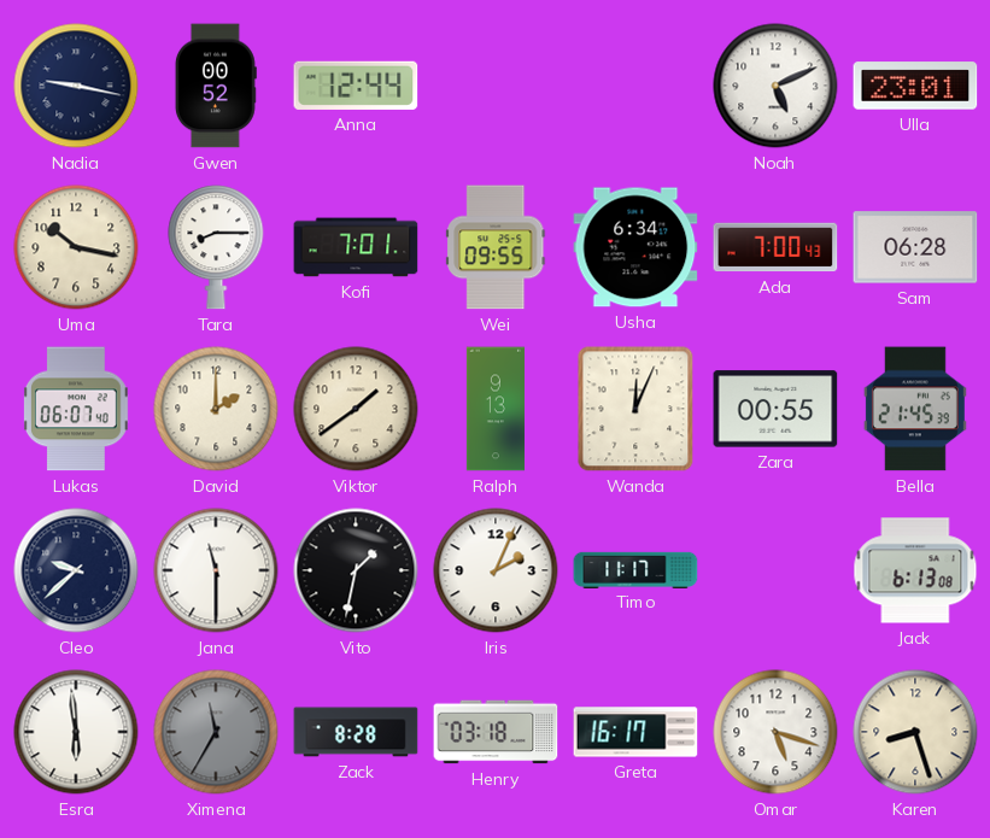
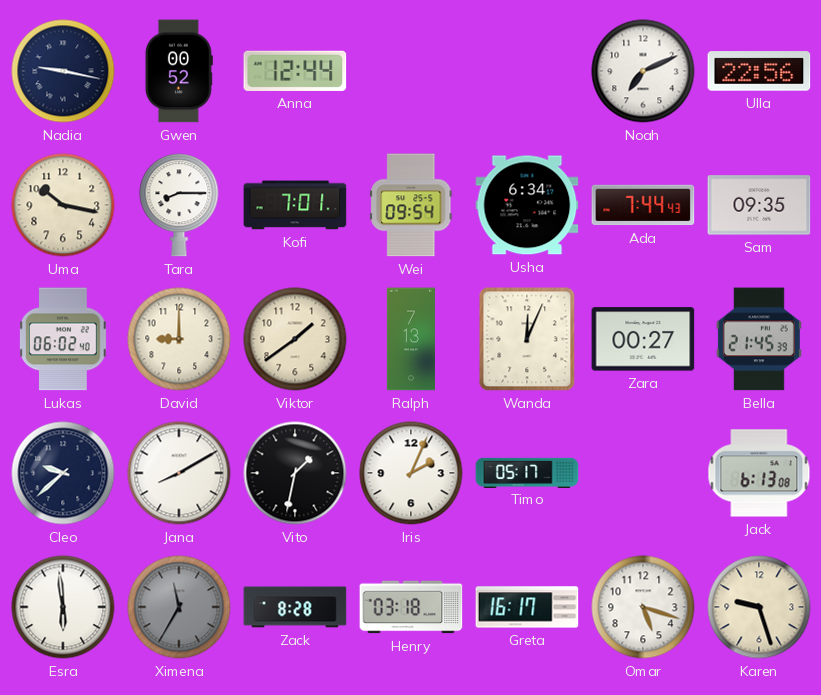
Noah: 5:11 -> 7:11 (643, 71)
Ulla: 23:01 -> 22:56 (759, 71)
Wei: 09:55 -> 09:54 (411, 205)
Ada: 7:00 -> 7:44 (643, 205)
Sam: 06:28 -> 09:35 (759, 205)
Lukas: 06:07 -> 06:02 (64, 339)
David: 2:00 -> 9:00 (179, 339)
Ralph: 9:13 -> 7:13 (411, 339)
Zara: 00:55 -> 00:27 (643, 339)
Jana: 11:30 -> 8:10 (179, 473)
Timo: 11:17 -> 05:17 (527, 472)
Karen: 8:27 -> 9:27 (759, 607)
